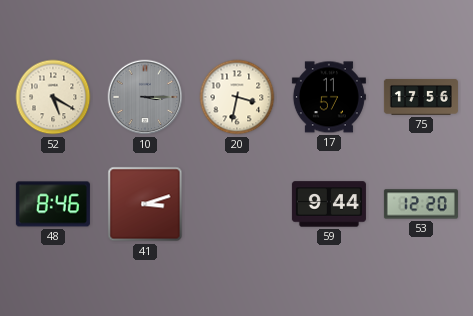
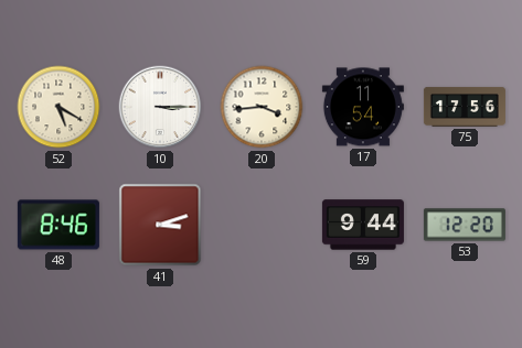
10 dial: grey -> white (160, 107)
20: 3:32 -> 3:44 (262, 107)
17: 11:57 -> 11:54 (363, 107)
